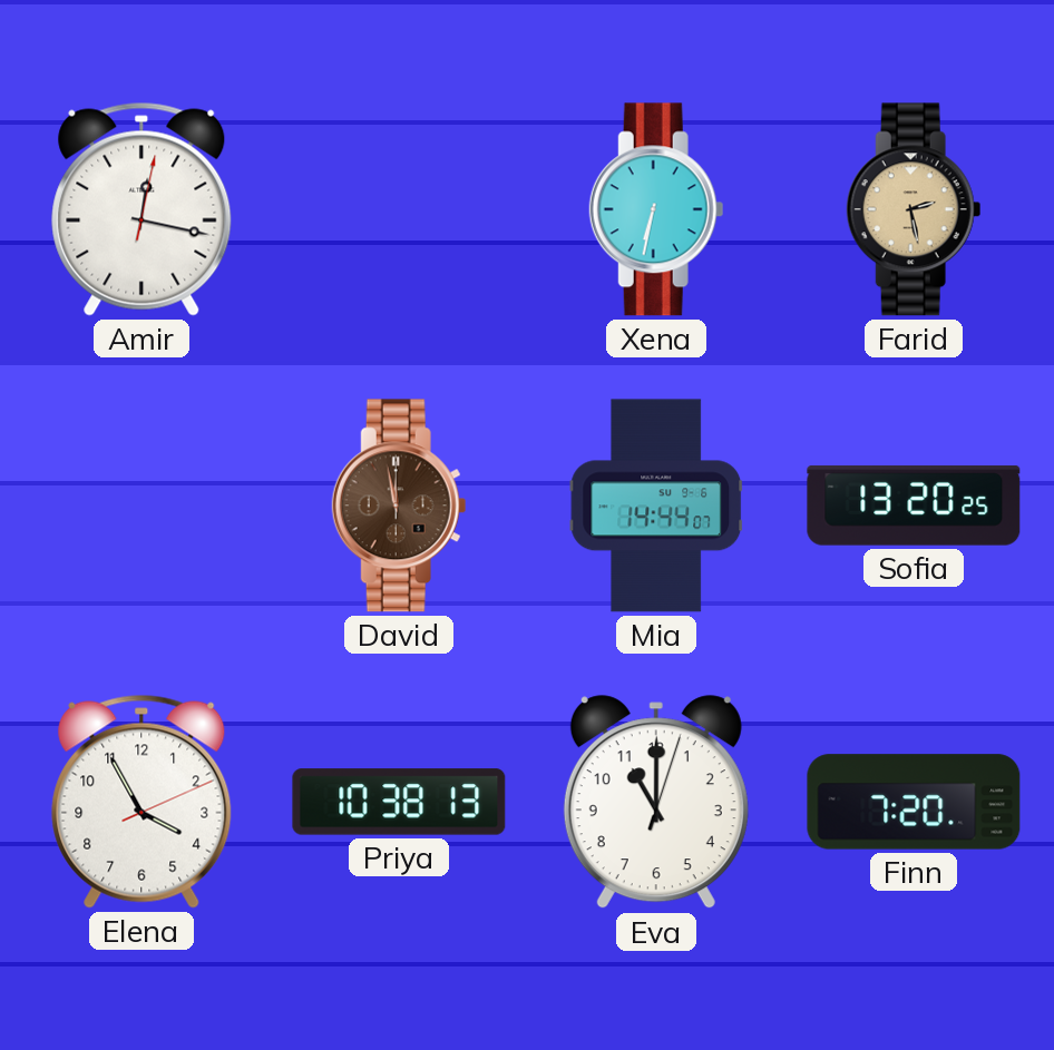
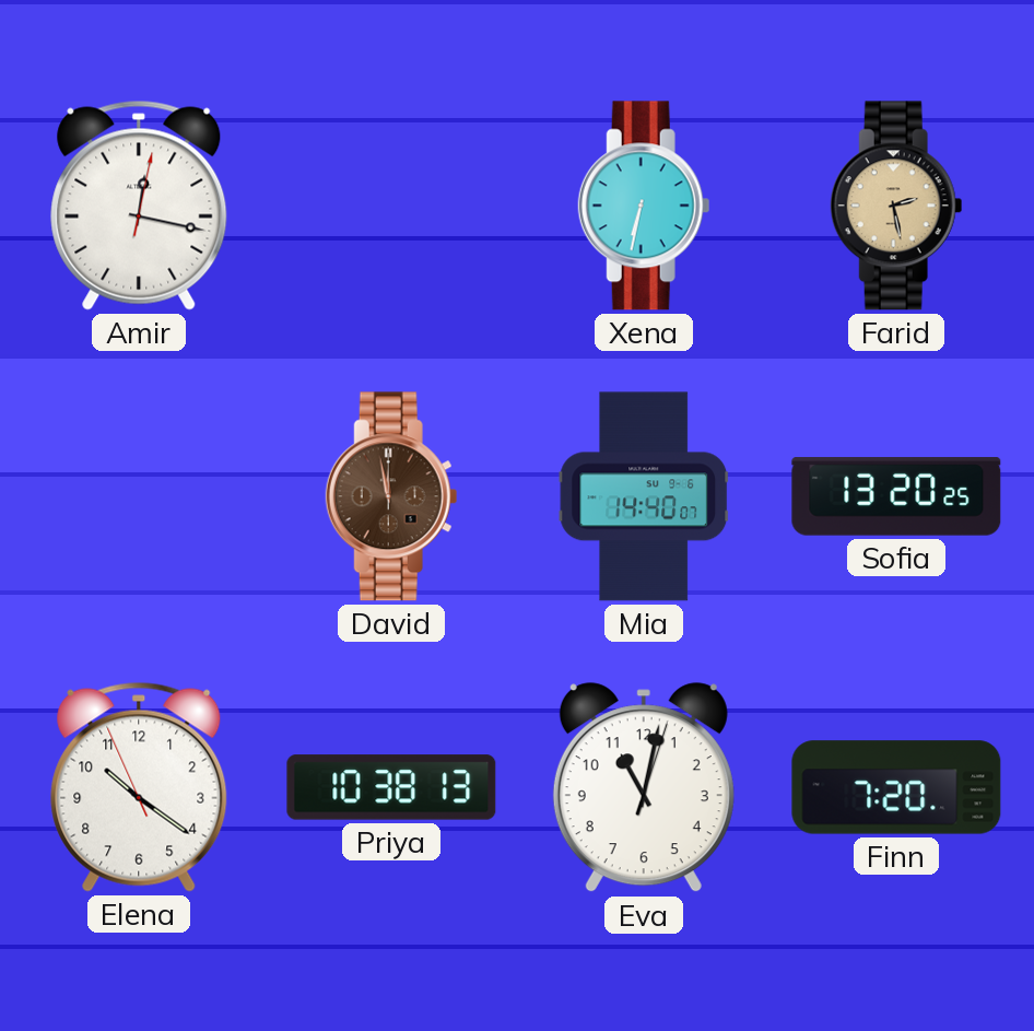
Mia: 14:44 -> 14:40 (644, 496)
Elena: 3:55 -> 10:20 (139, 787)
Eva: 11:00 -> 11:02 (644, 788)
